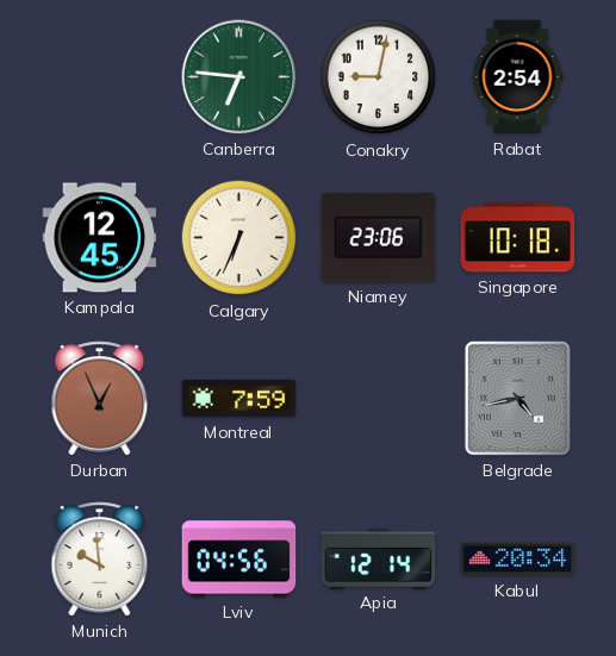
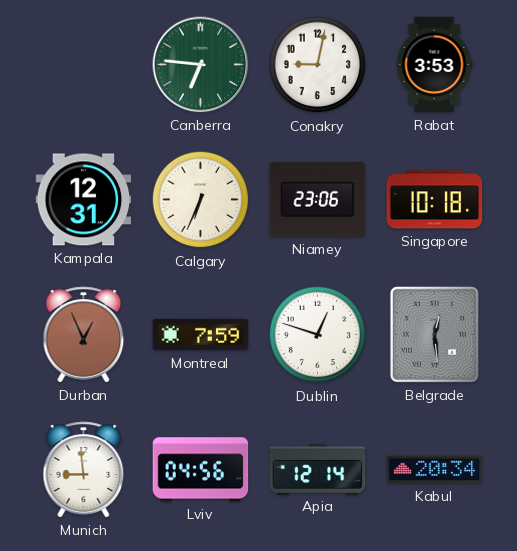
Rabat: 2:54 -> 3:53 (434, 65)
Kampala: 12:45 -> 12:31 (84, 200)
Dublin: none -> 12:48 (318, 335)
Belgrade: 4:43 -> 12:29 (434, 334)
Munich: 9:59 -> 8:59 (84, 470)
